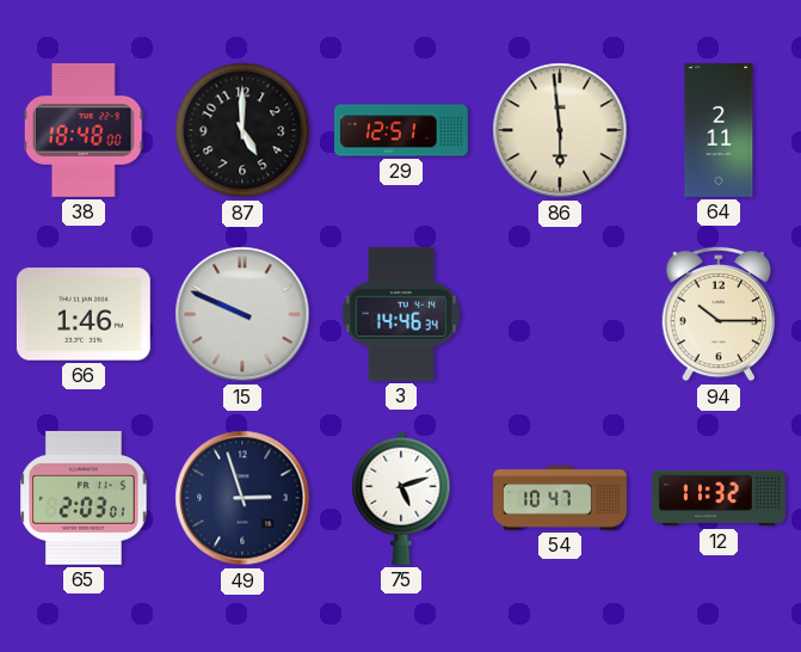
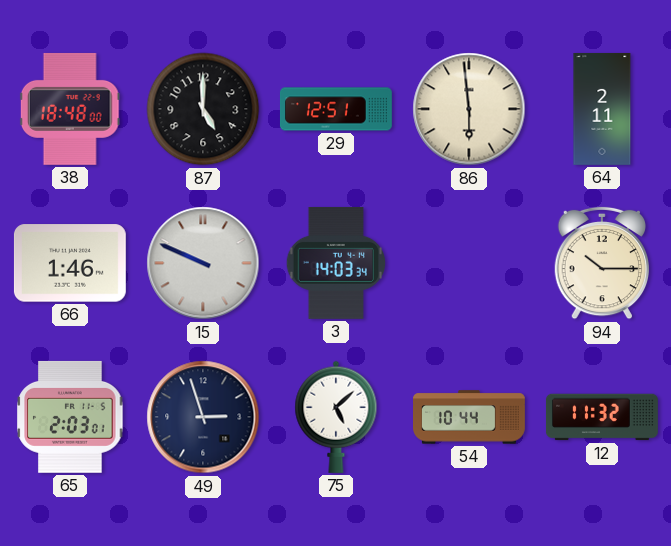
3: 14:46 -> 14:03 (335, 263)
75: 5:12 -> 5:08 (336, 417)
54: 10:47 -> 10:44 (470, 417)
